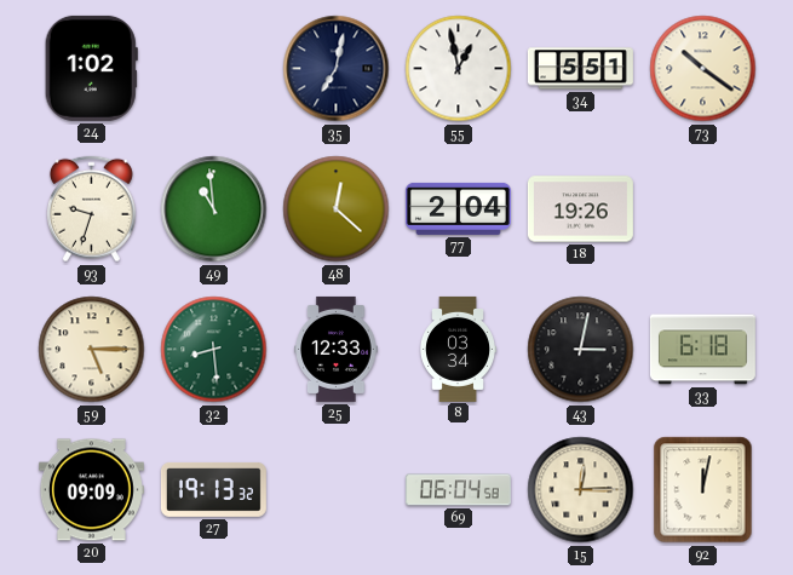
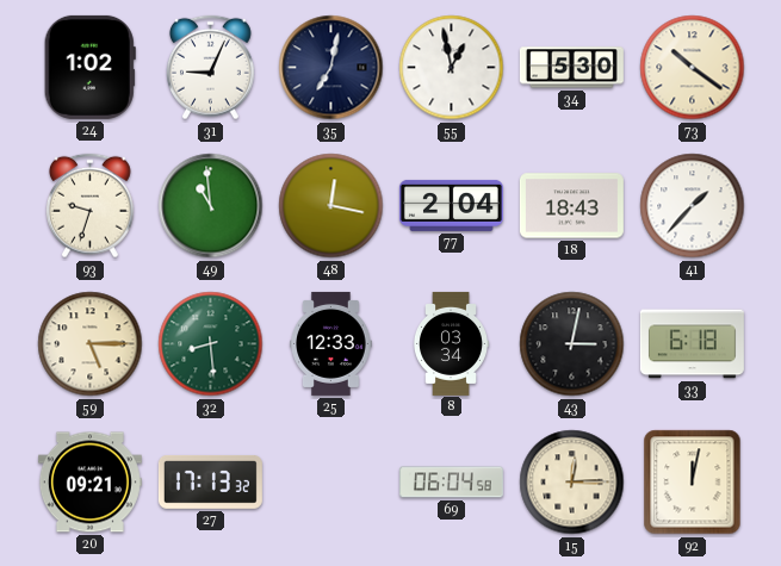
31: none -> 9:04 (211, 68)
34: 5:51 -> 5:30 (571, 68)
48: 12:22 -> 12:17 (331, 206)
18: 19:26 -> 18:43 (571, 206)
41: none -> 1:37 (693, 206)
20: 09:09 -> 09:21 (89, 483)
27: 19:13 -> 17:13 (210, 481)
